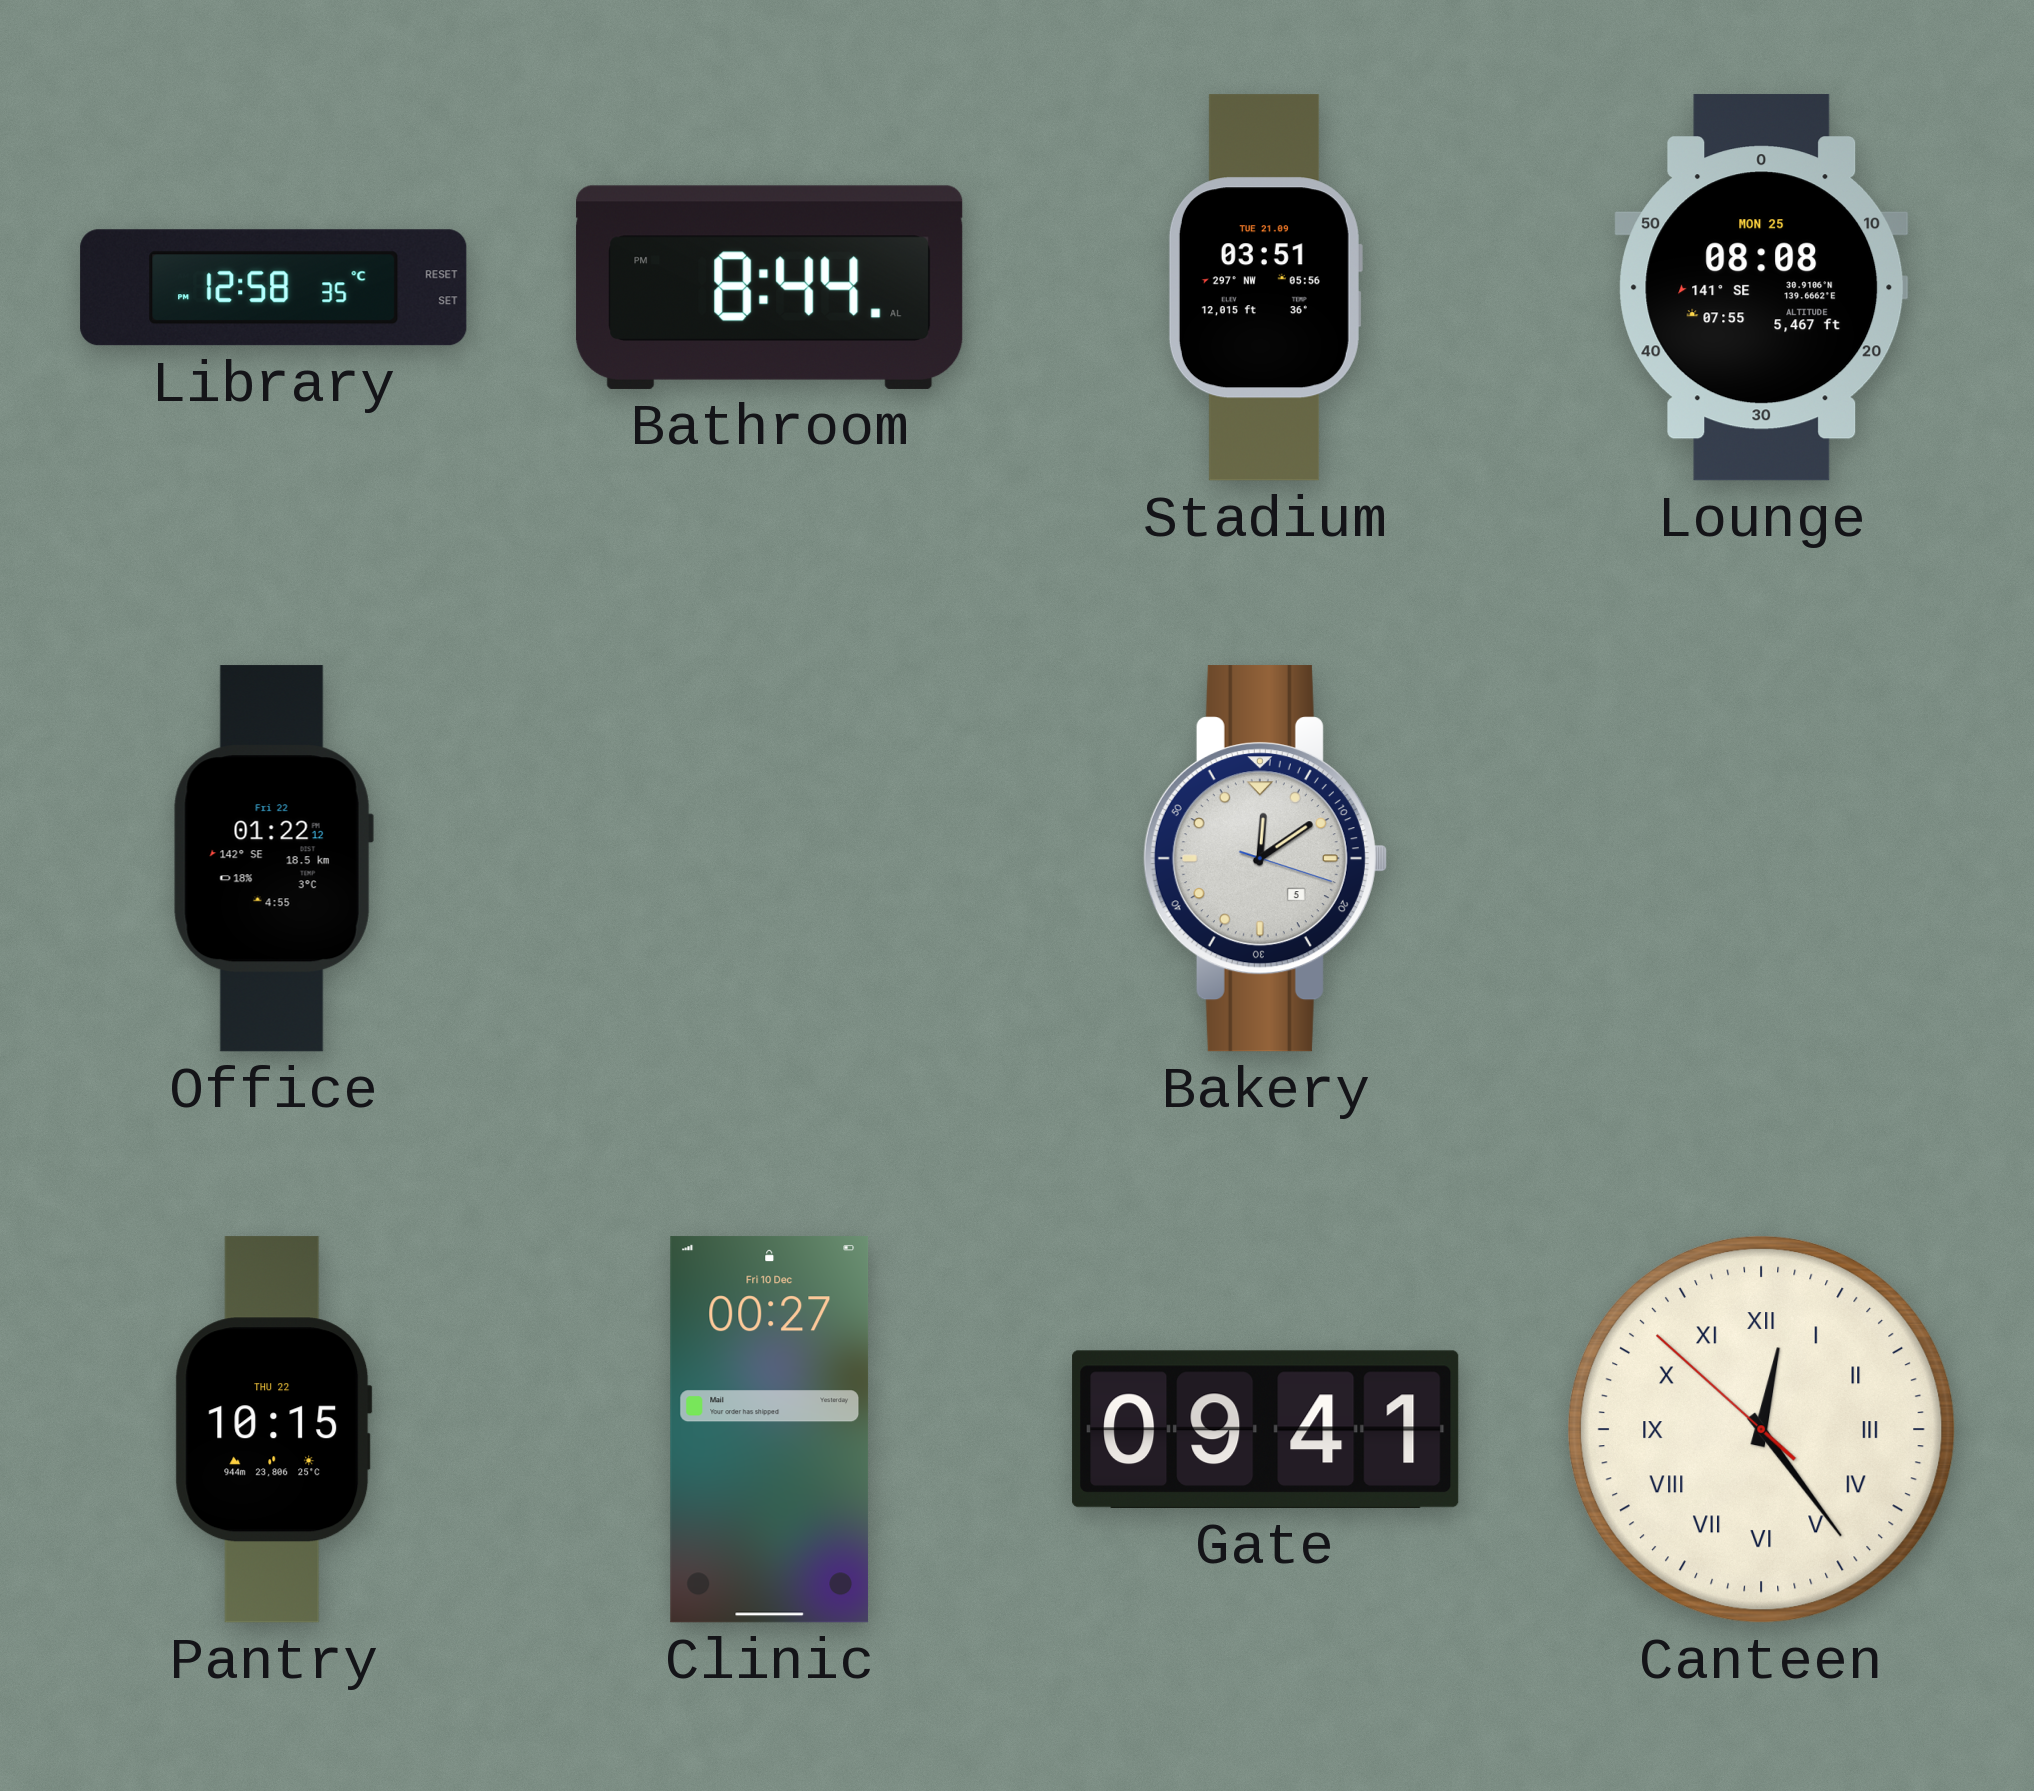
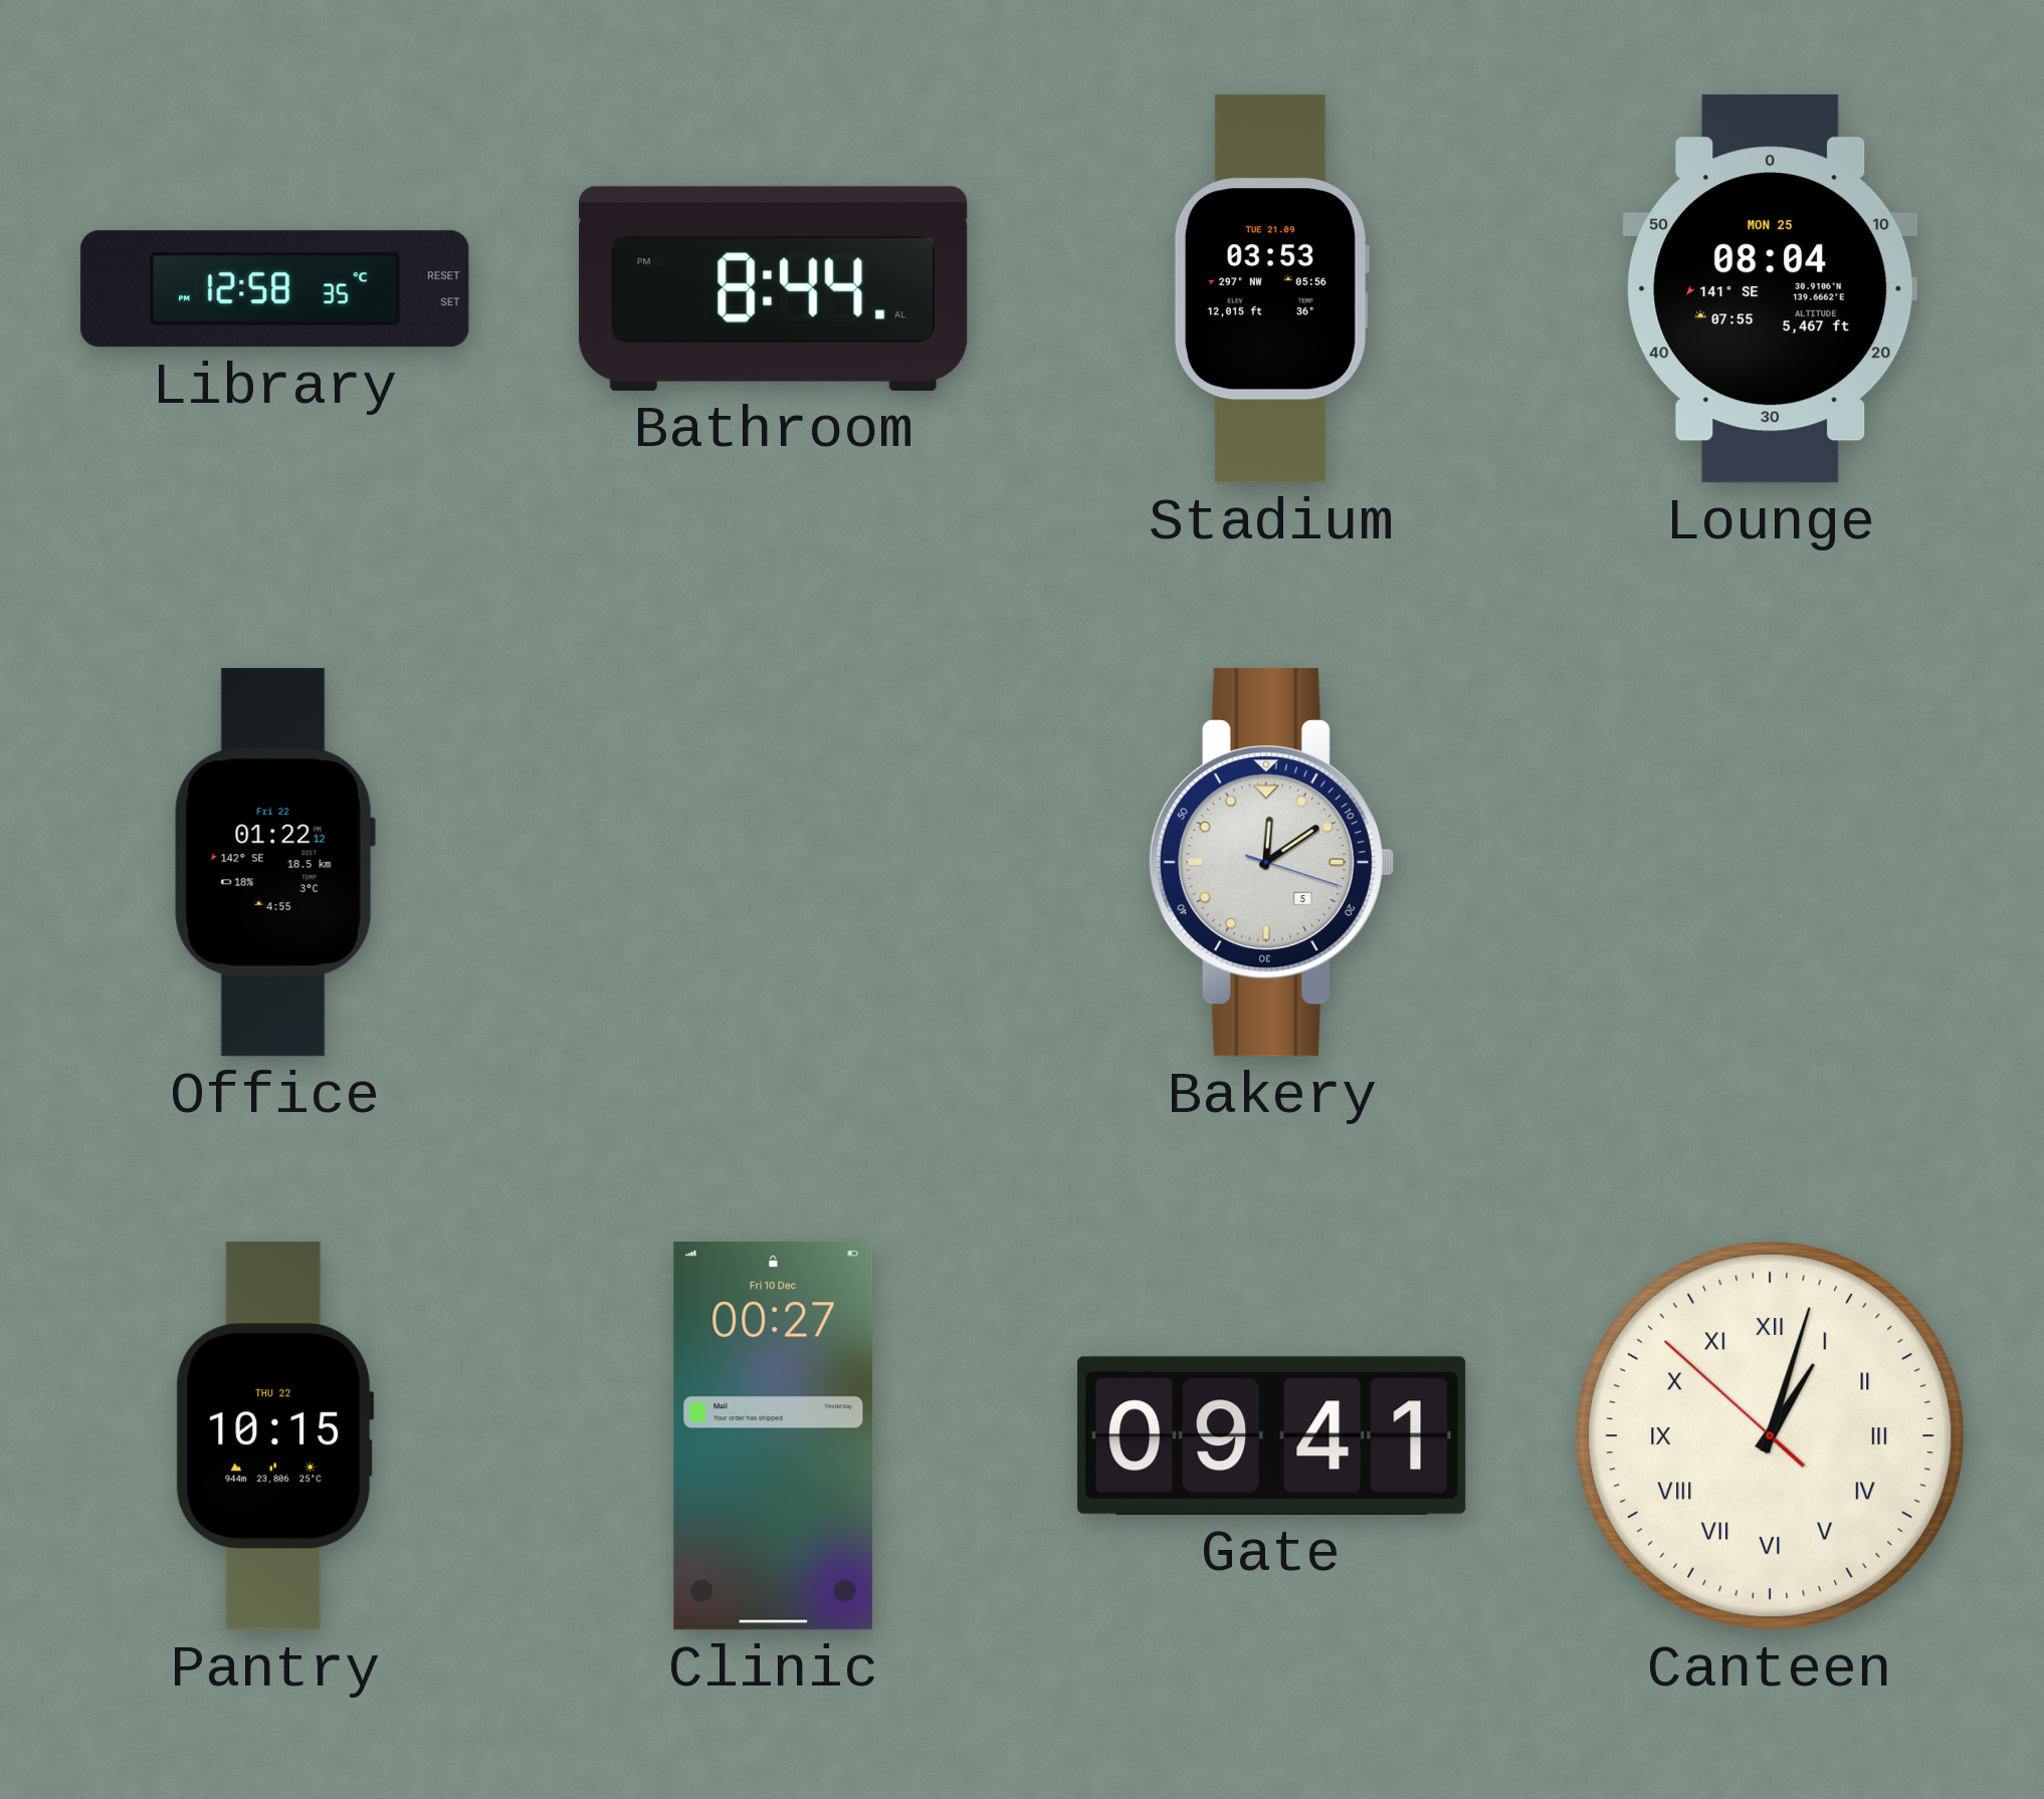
Stadium: 03:51 -> 03:53 (1271, 289)
Lounge: 08:08 -> 08:04 (1771, 289)
Canteen: 12:23 -> 1:02 (1771, 1436)
